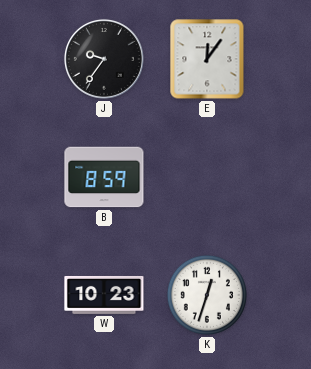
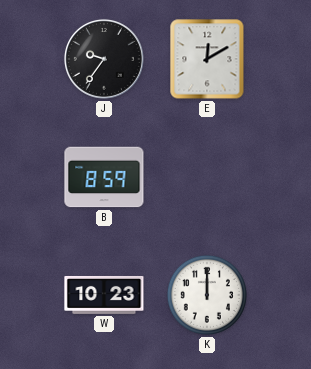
E: 12:06 -> 12:10 (207, 59)
K: 12:33 -> 12:00 (207, 295)
